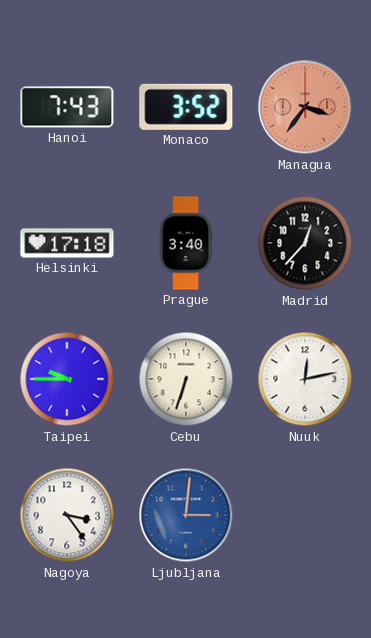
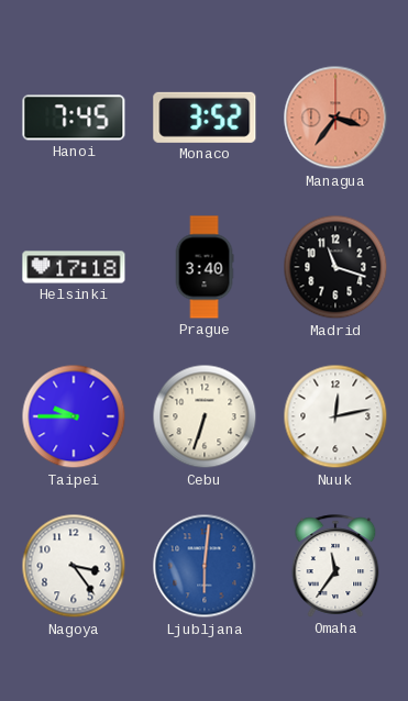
Hanoi: 7:43 -> 7:45 (74, 118)
Madrid: 12:37 -> 11:18 (335, 267)
Ljubljana: 3:01 -> 6:01 (205, 566)
Omaha: none -> 11:36 (335, 566)
